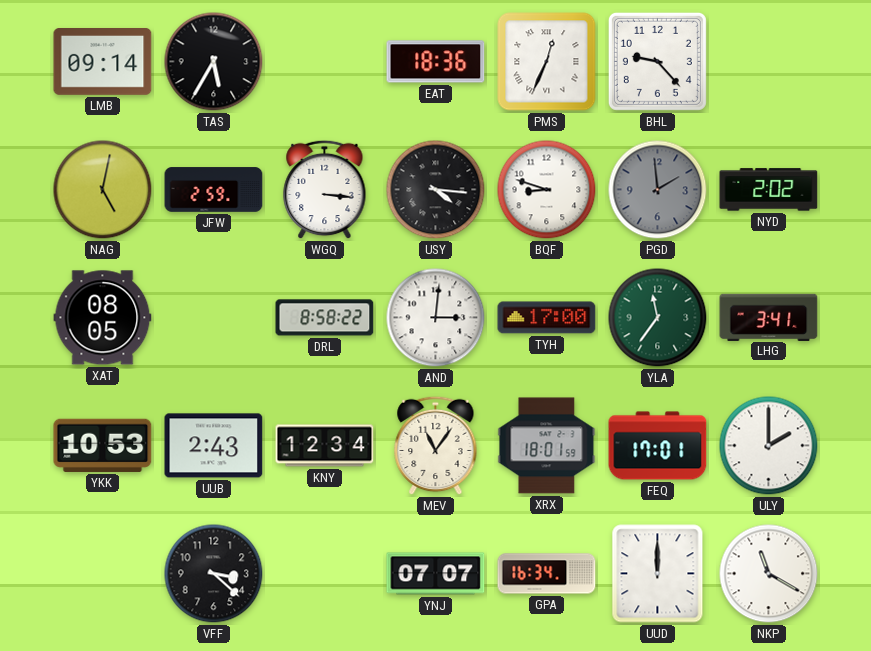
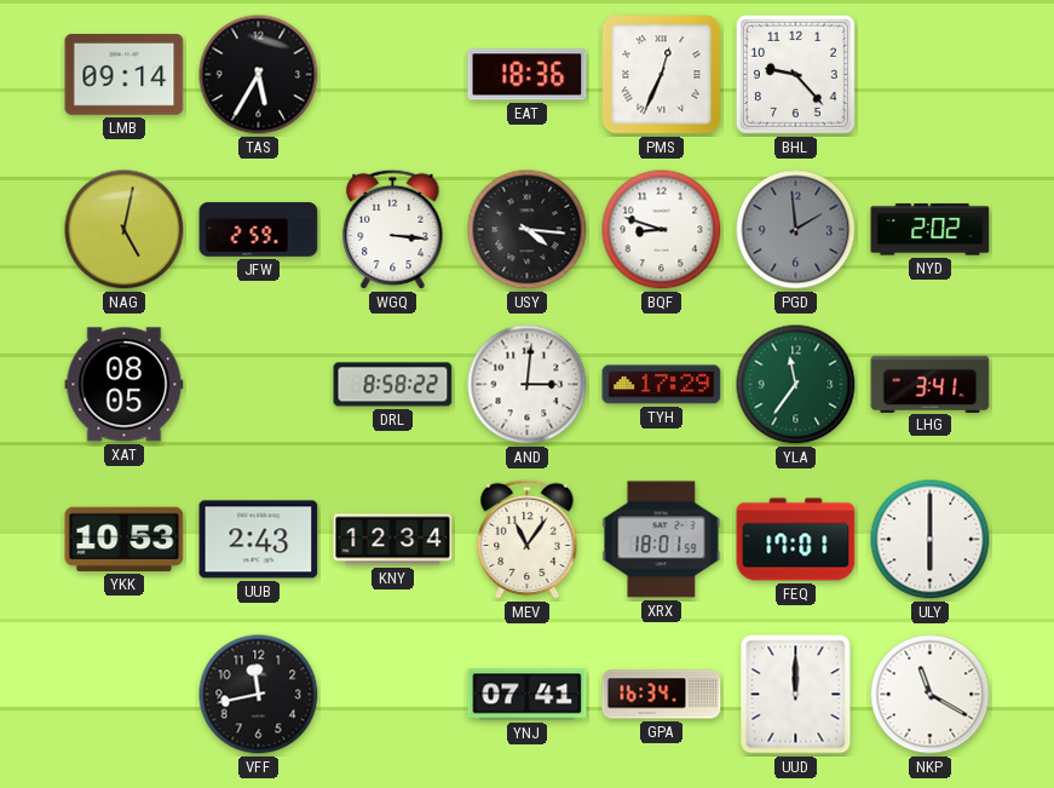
TYH: 17:00 -> 17:29 (662, 385)
ULY: 2:00 -> 6:00 (931, 540)
VFF: 3:22 -> 11:43 (259, 695)
YNJ: 07:07 -> 07:41 (528, 695)
